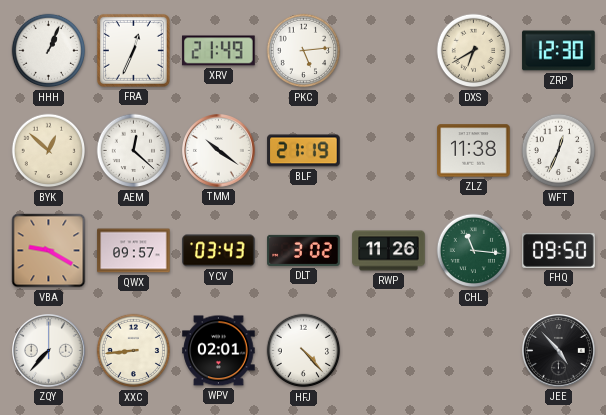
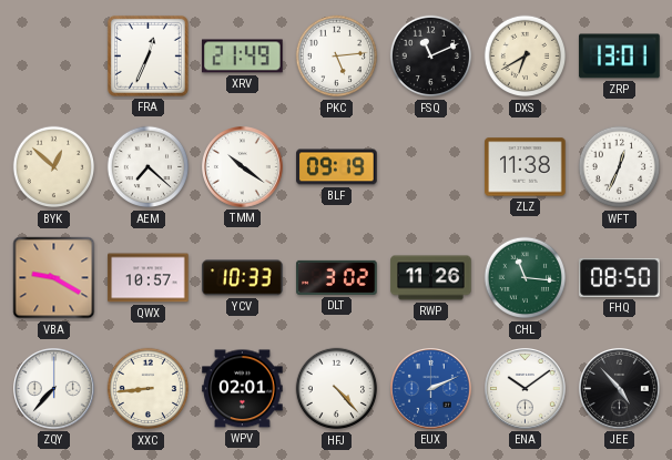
HHH: 1:04 -> none (49, 51)
FSQ: none -> 11:11 (431, 57)
ZRP: 12:30 -> 13:01 (620, 57)
AEM: 12:22 -> 7:22 (149, 167)
BLF: 21:19 -> 09:19 (337, 167)
QWX: 09:57 -> 10:57 (149, 278)
YCV: 03:43 -> 10:33 (243, 278)
FHQ: 09:50 -> 08:50 (620, 277)
EUX: none -> 2:11 (431, 389)
ENA: none -> 10:09 (526, 389)
